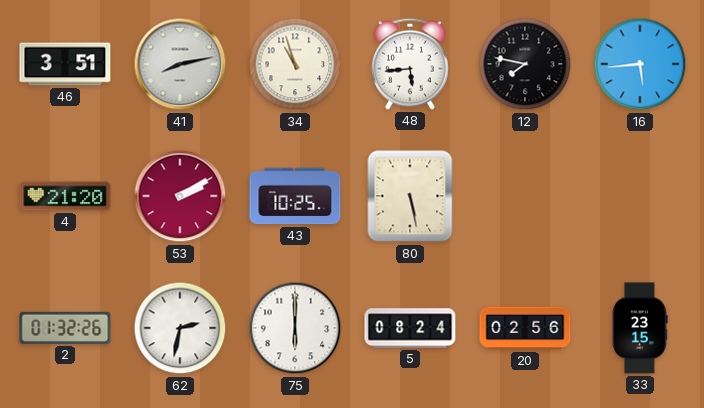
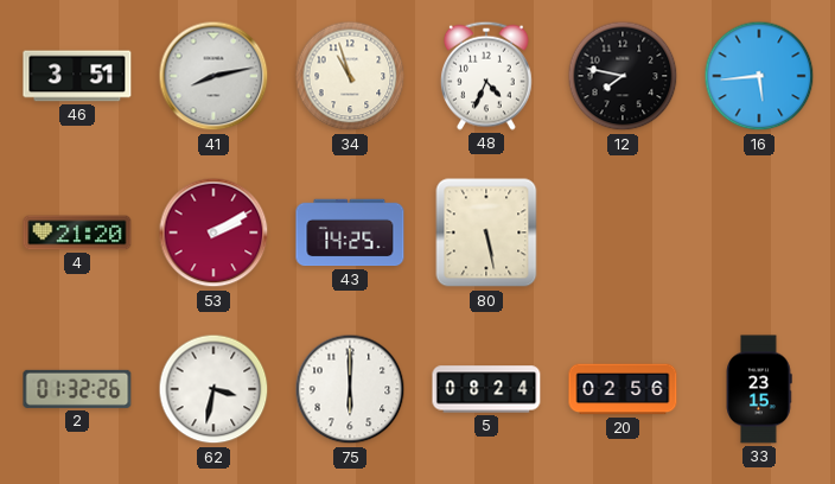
48: 5:44 -> 4:34 (486, 76)
43: 10:25 -> 14:25 (350, 233)
62: 2:32 -> 3:32 (213, 389)
